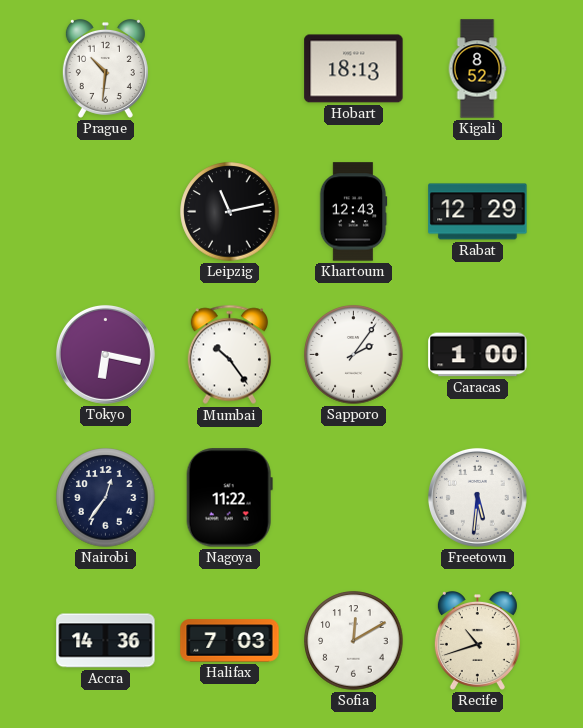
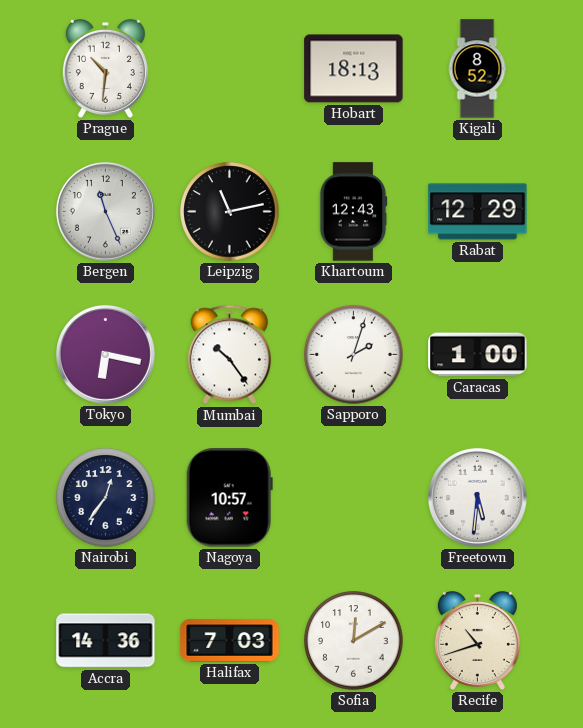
Bergen: none -> 11:26 (105, 211)
Sapporo: 2:06 -> 2:03 (354, 355)
Nagoya: 11:22 -> 10:57 (229, 498)
